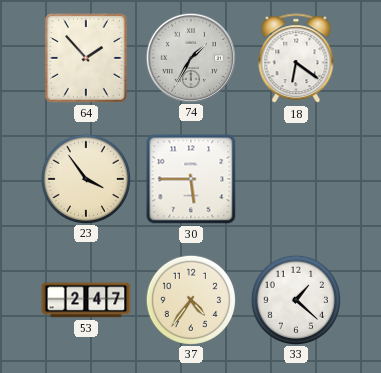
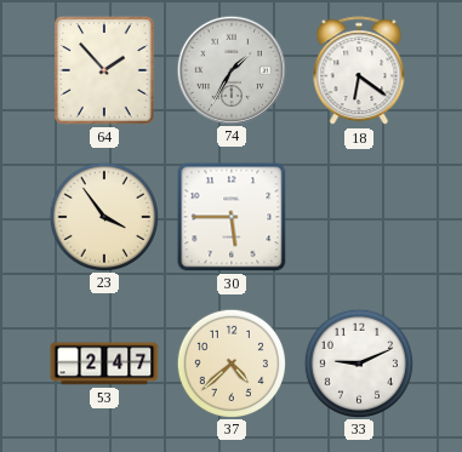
37: 4:36 -> 4:38 (230, 362)
33: 1:22 -> 9:11 (358, 362)
